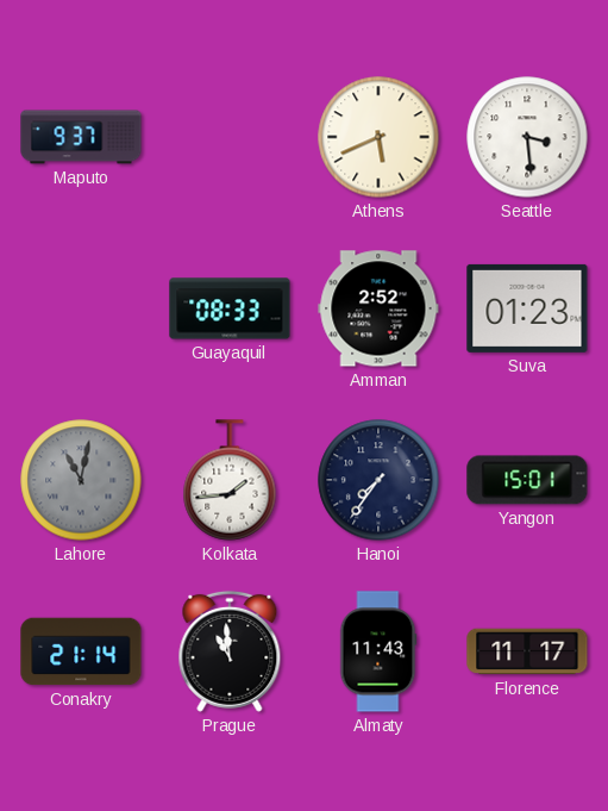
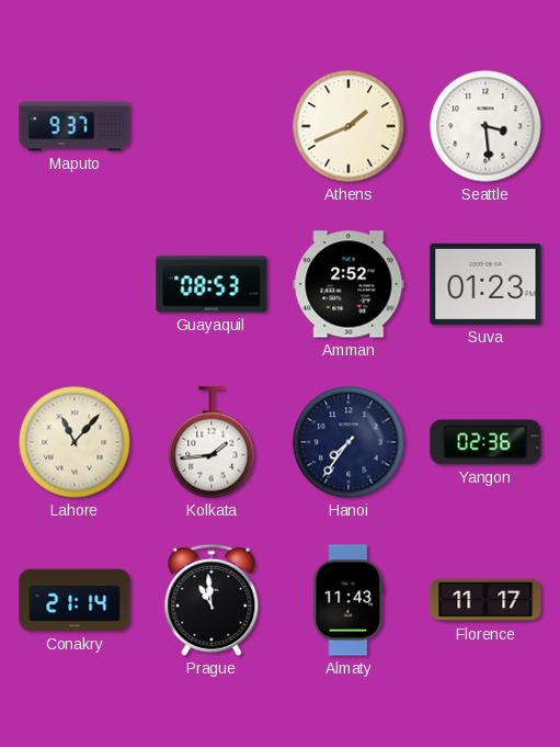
Athens: 5:41 -> 1:41 (348, 126)
Guayaquil: 08:33 -> 08:53 (212, 284)
Lahore: 11:02 -> 11:07 (75, 442)
Lahore dial: grey -> cream (75, 442)
Yangon: 15:01 -> 02:36 (485, 442)
